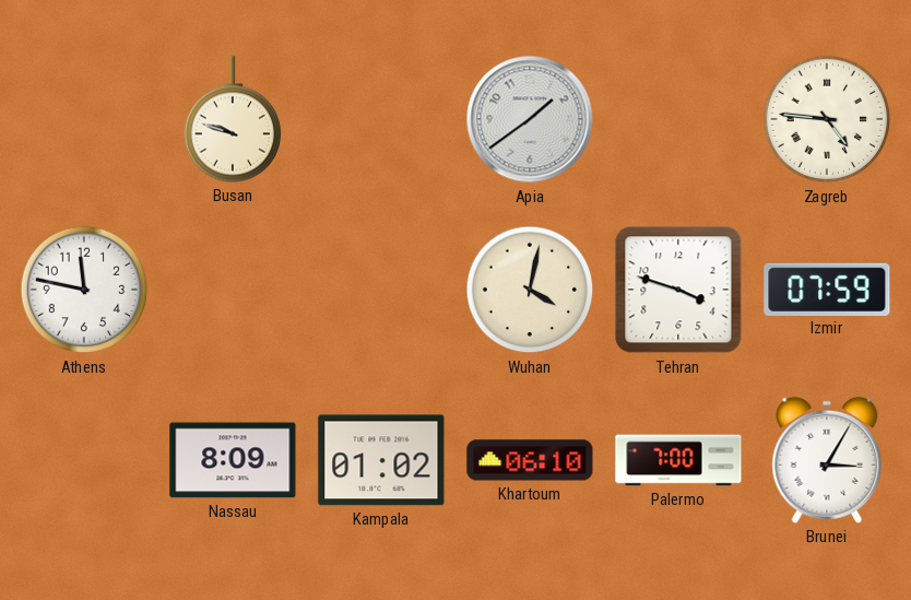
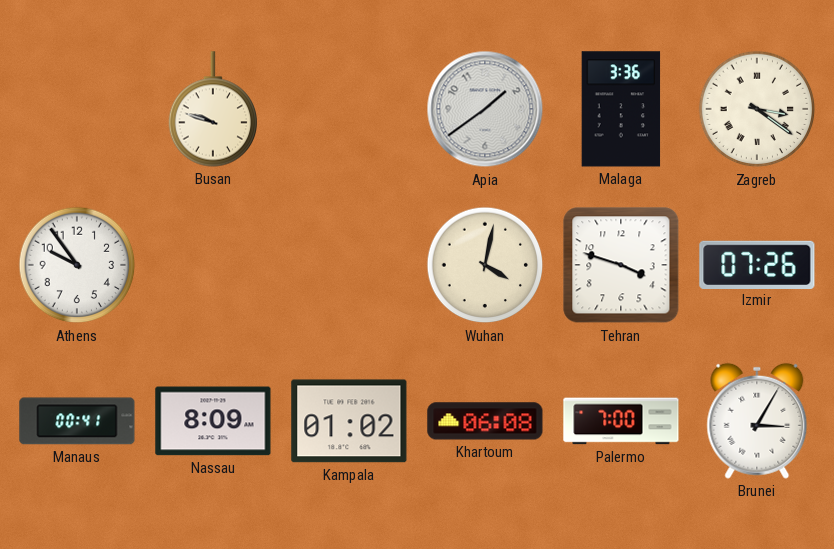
Malaga: none -> 3:36 (621, 109)
Zagreb: 4:46 -> 3:21 (757, 109)
Athens: 11:47 -> 9:54 (77, 265)
Izmir: 07:59 -> 07:26 (757, 264)
Manaus: none -> 00:41 (77, 421)
Khartoum: 06:10 -> 06:08 (485, 421)
